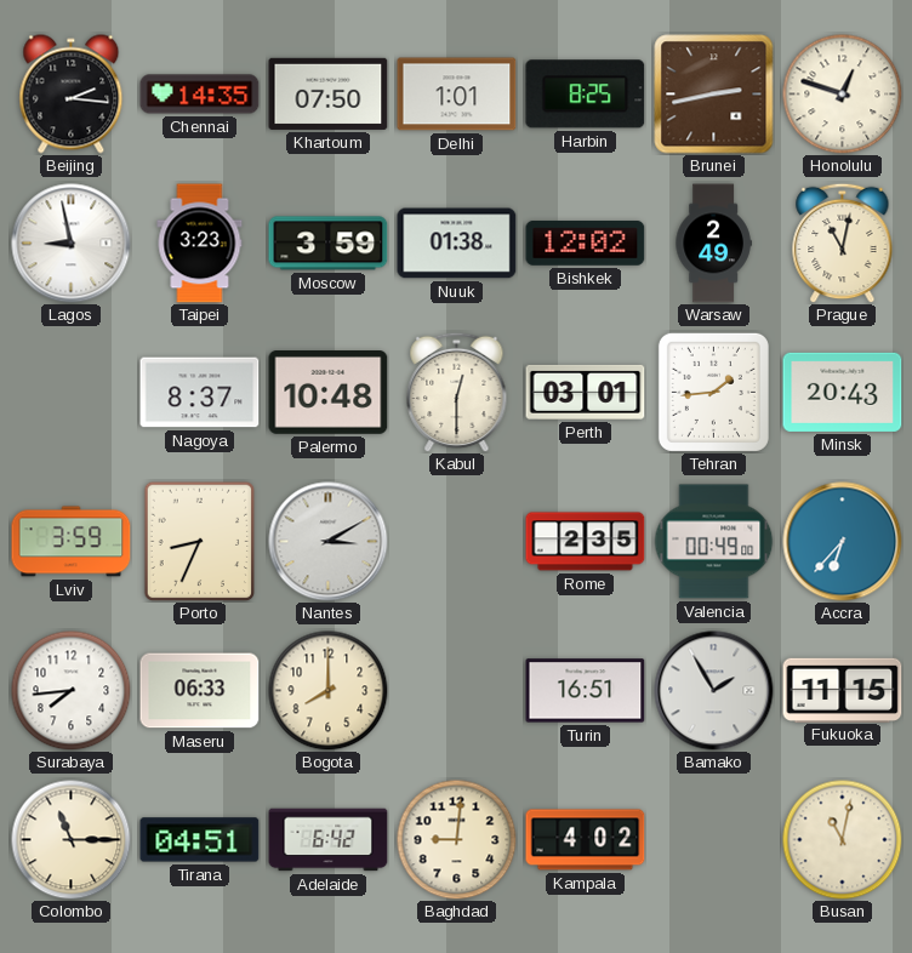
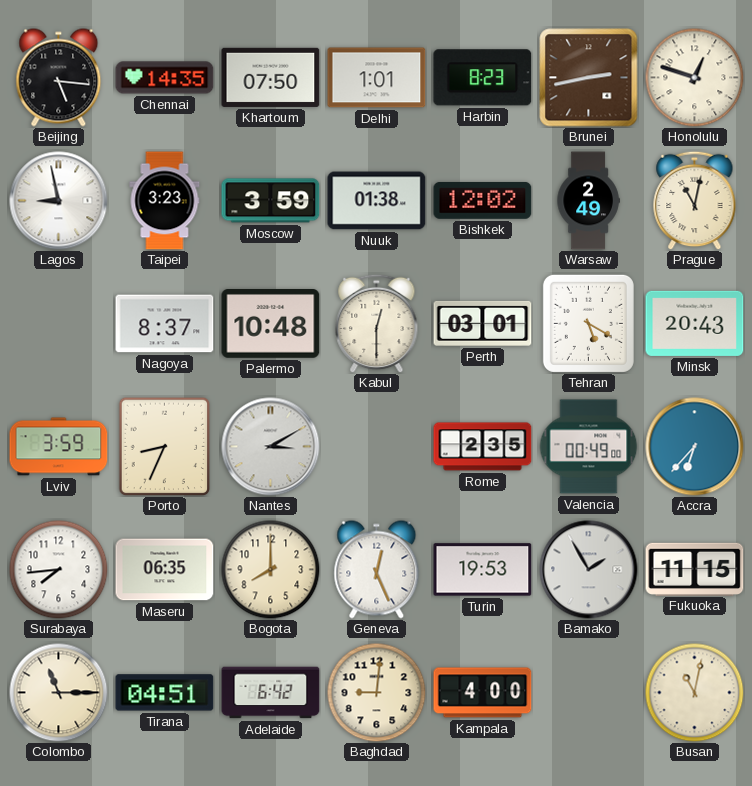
Beijing: 2:16 -> 5:16 (59, 78)
Harbin: 8:25 -> 8:23 (483, 78)
Tehran: 1:44 -> 5:20 (588, 323)
Maseru: 06:33 -> 06:35 (165, 570)
Geneva: none -> 12:26 (377, 570)
Turin: 16:51 -> 19:53 (483, 570)
Kampala: 4:02 -> 4:00 (483, 693)
